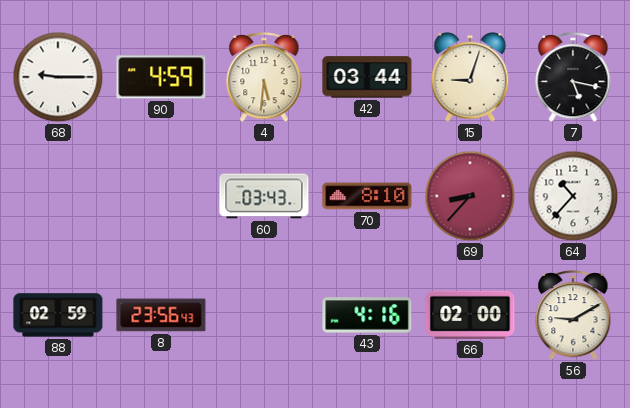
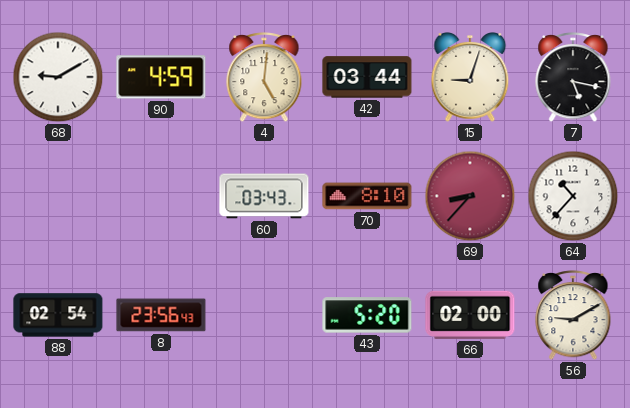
68: 9:15 -> 9:10 (58, 77)
4: 5:31 -> 5:01 (264, 78)
88: 02:59 -> 02:54 (58, 315)
43: 4:16 -> 5:20 (367, 315)
